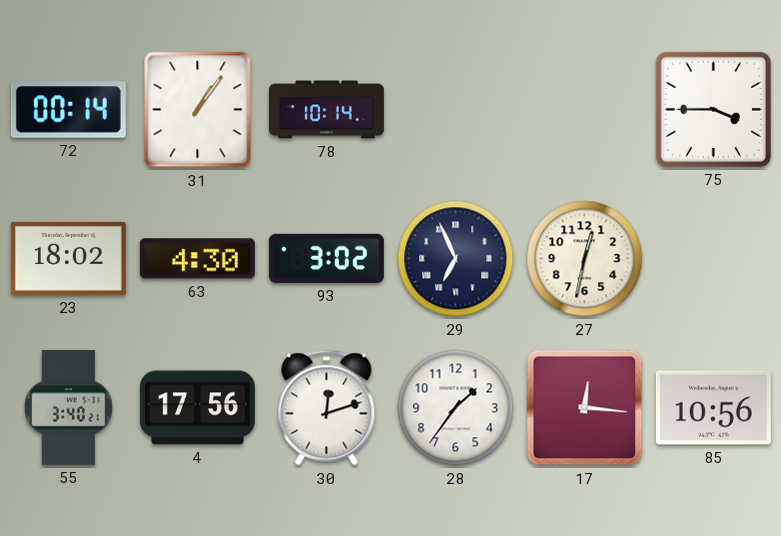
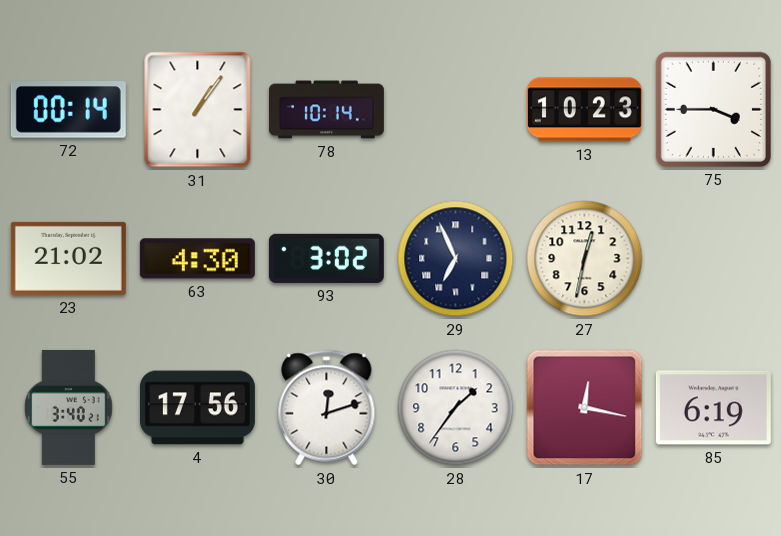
13: none -> 10:23 (584, 110)
23: 18:02 -> 21:02 (68, 258)
17: 12:16 -> 12:17 (585, 408)
85: 10:56 -> 6:19 (713, 408)
